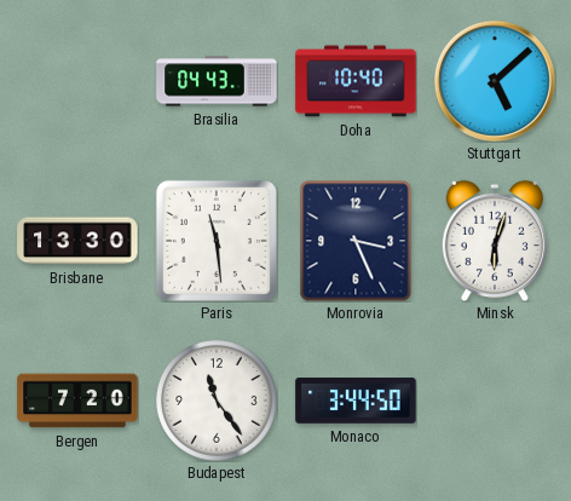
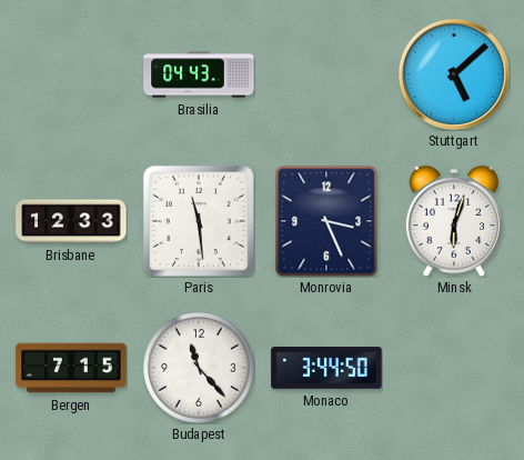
Doha: 10:40 -> none (356, 81)
Brisbane: 13:30 -> 12:33 (71, 221)
Bergen: 7:20 -> 7:15 (71, 368)
Budapest: 11:24 -> 11:23 (199, 368)
